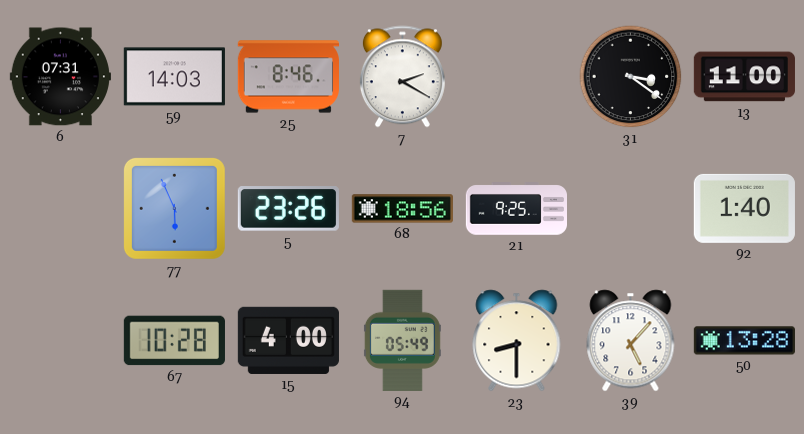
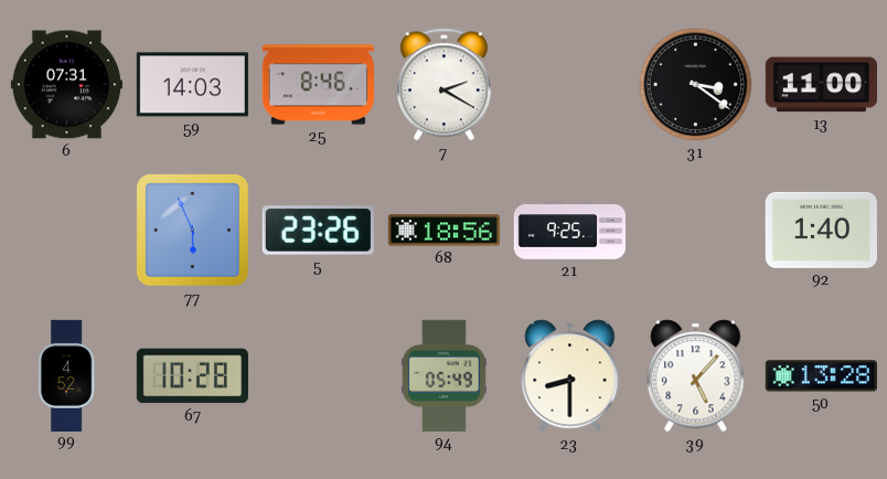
99: none -> 4:52 (66, 375)
15: 4:00 -> none (288, 340)
